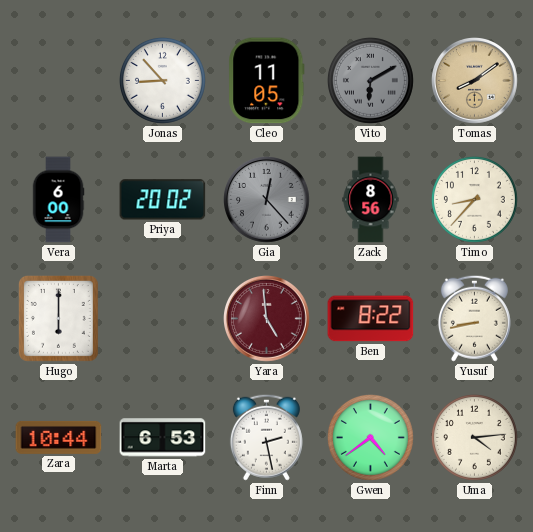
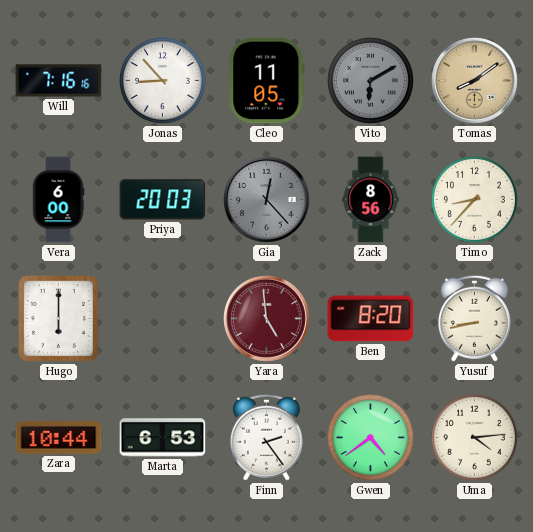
Will: none -> 7:16 (59, 81)
Priya: 20:02 -> 20:03 (163, 200)
Ben: 8:22 -> 8:20 (371, 319)
Finn: 2:28 -> 2:24 (266, 437)
